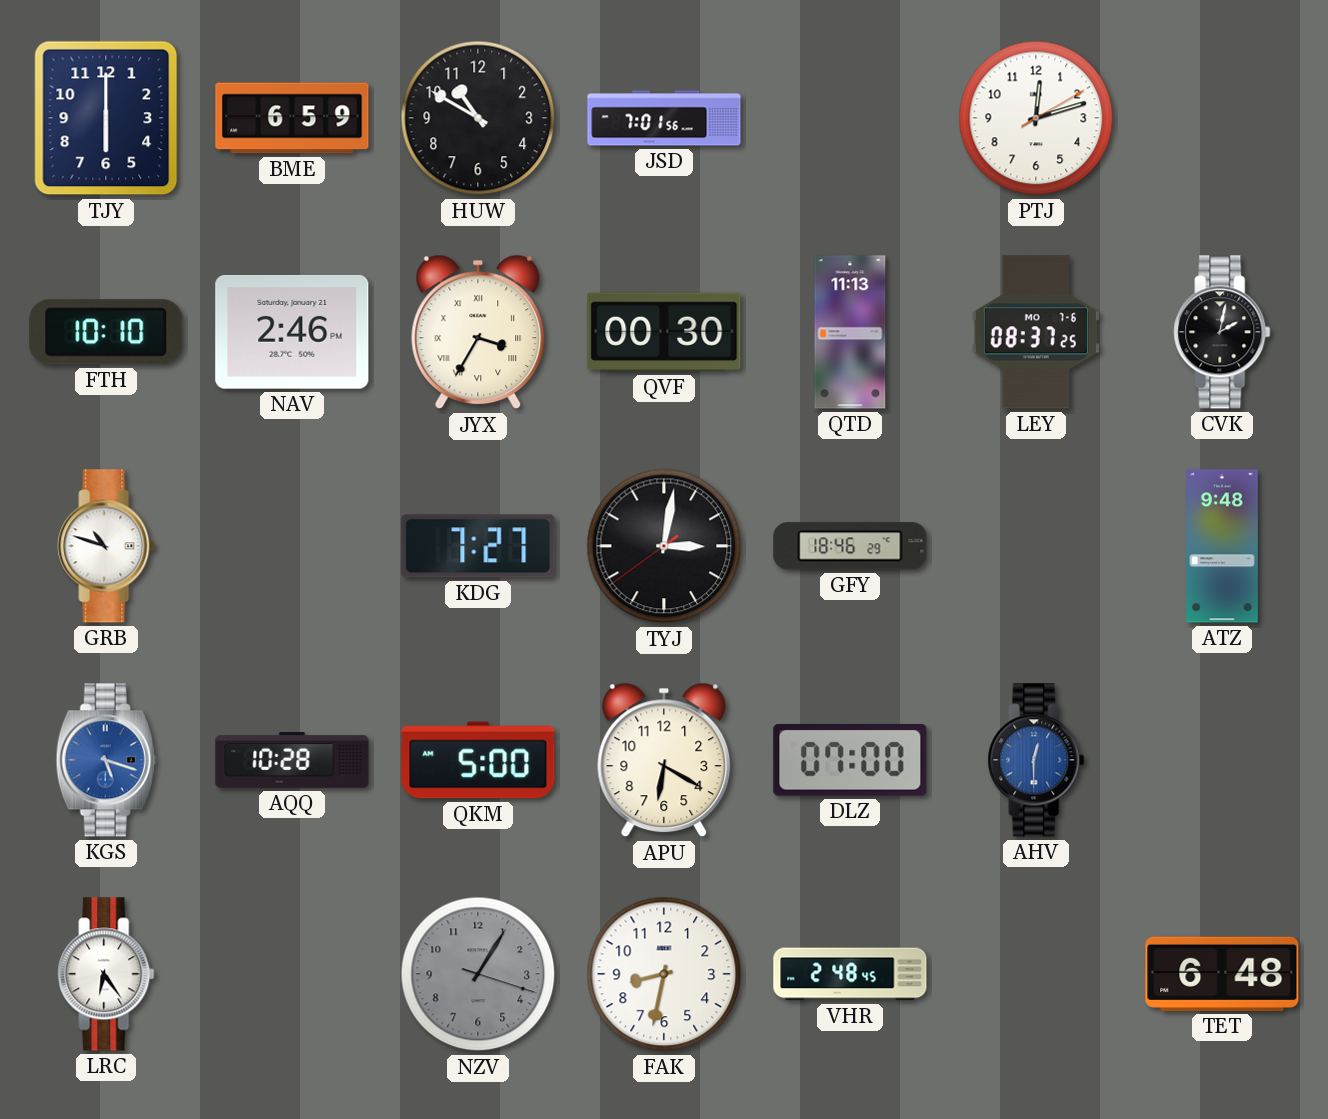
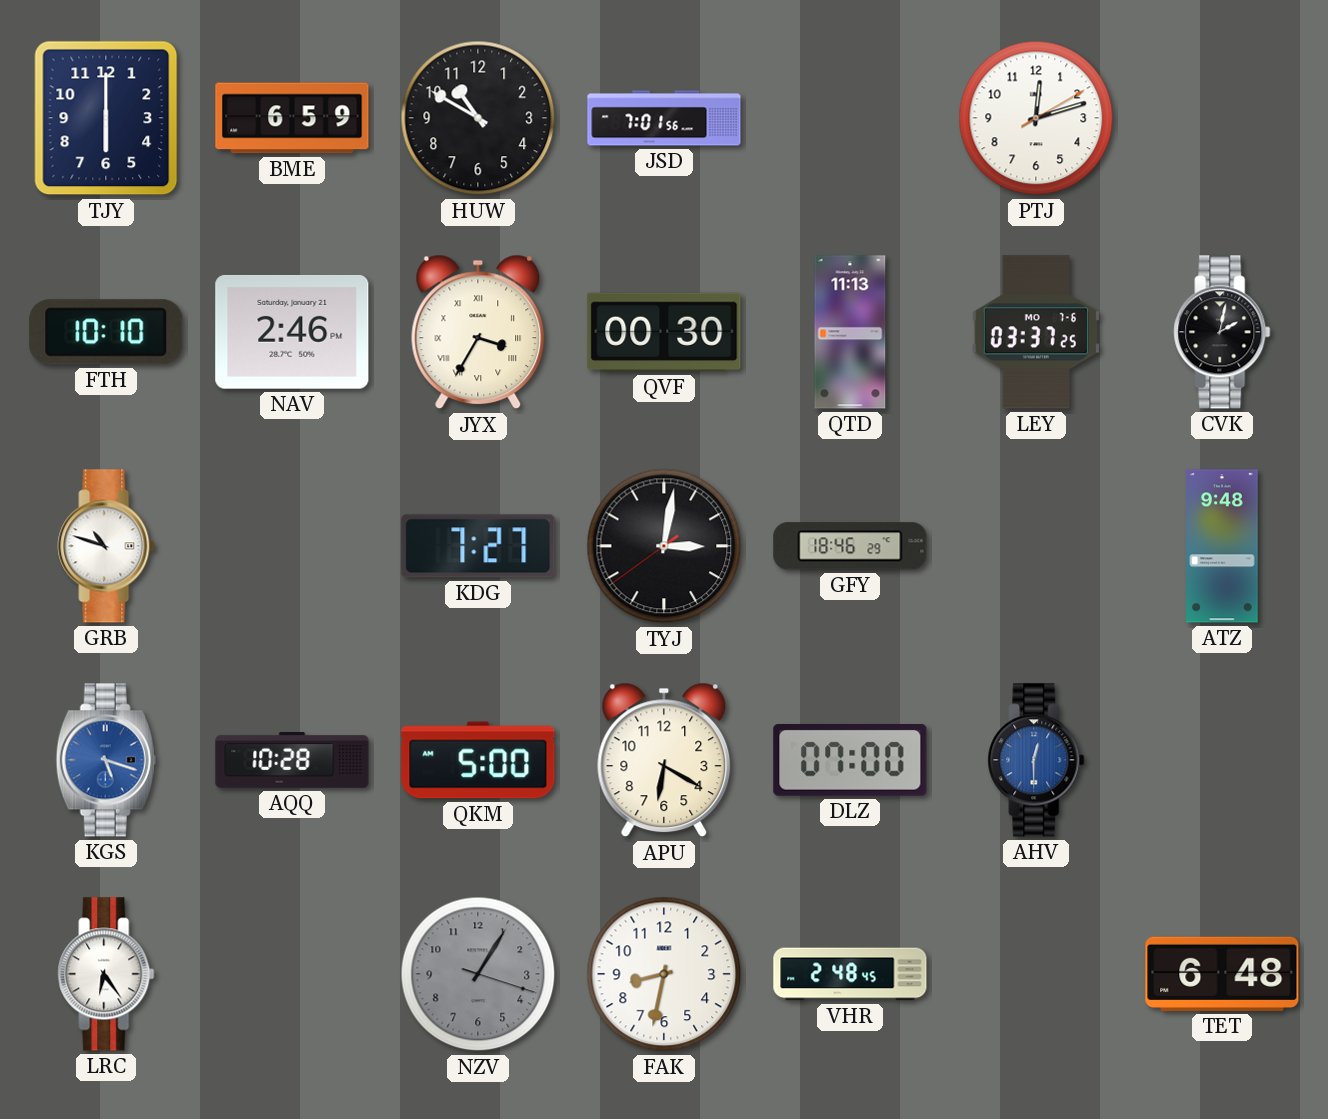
LEY: 08:37 -> 03:37 (1036, 332)
